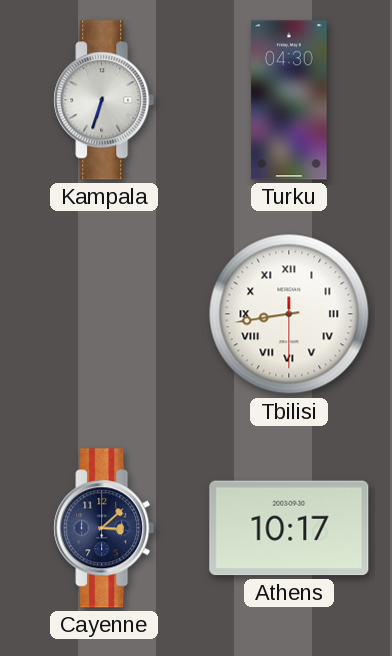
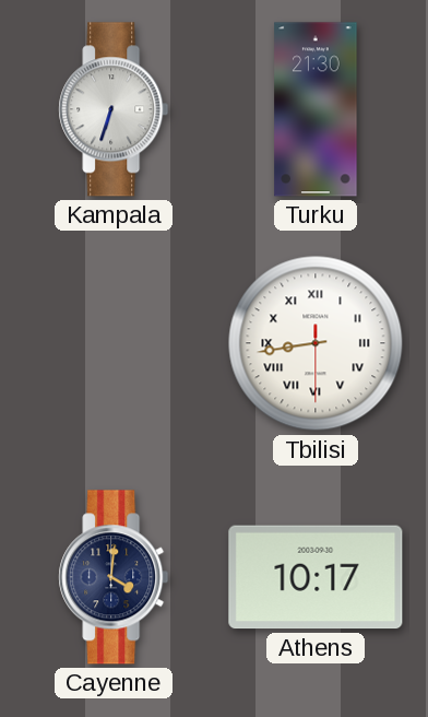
Turku: 04:30 -> 21:30 (316, 109)
Cayenne: 3:08 -> 4:01 (114, 577)
